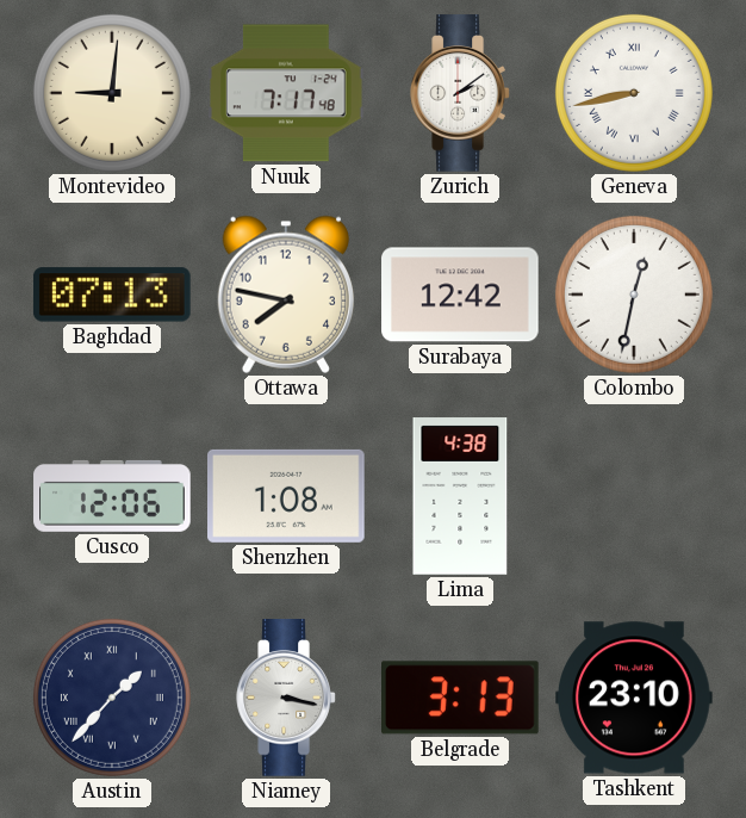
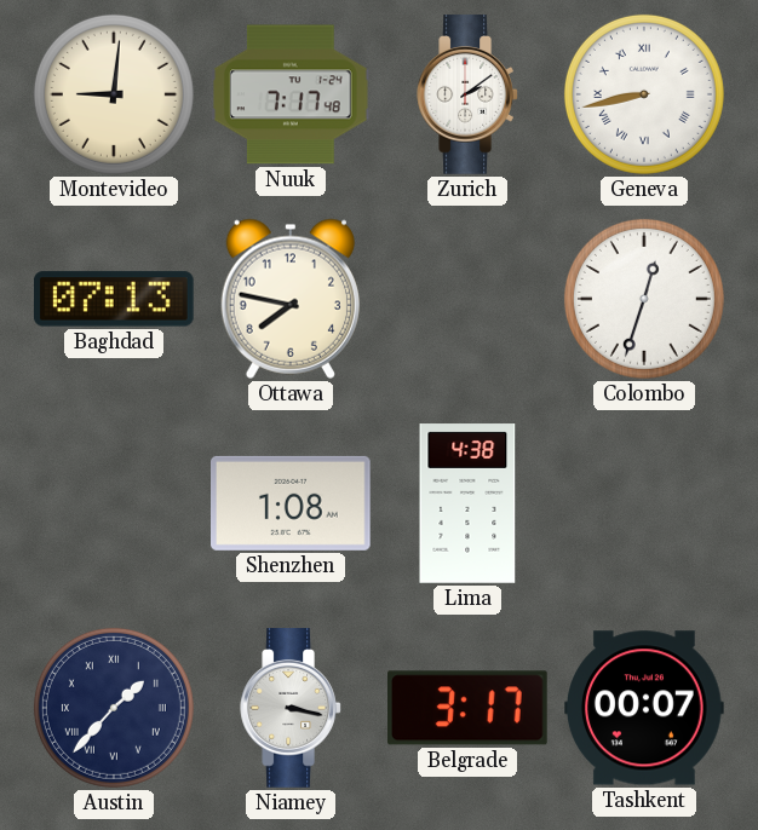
Surabaya: 12:42 -> none (461, 295)
Colombo: 12:32 -> 12:33 (644, 299)
Cusco: 12:06 -> none (112, 496)
Belgrade: 3:13 -> 3:17 (469, 708)
Tashkent: 23:10 -> 00:07 (644, 708)
